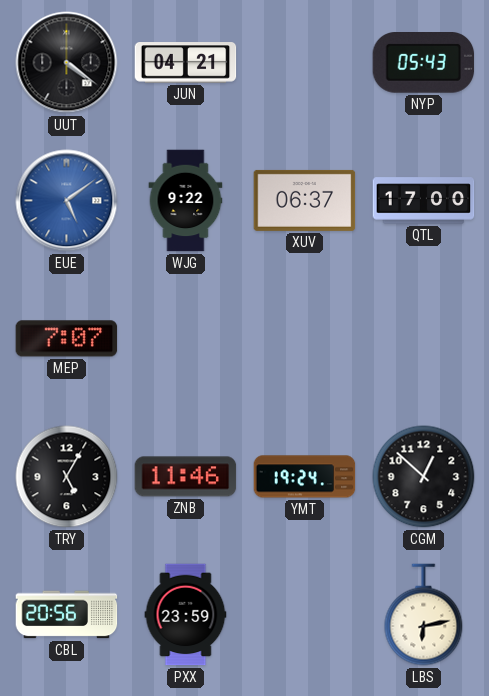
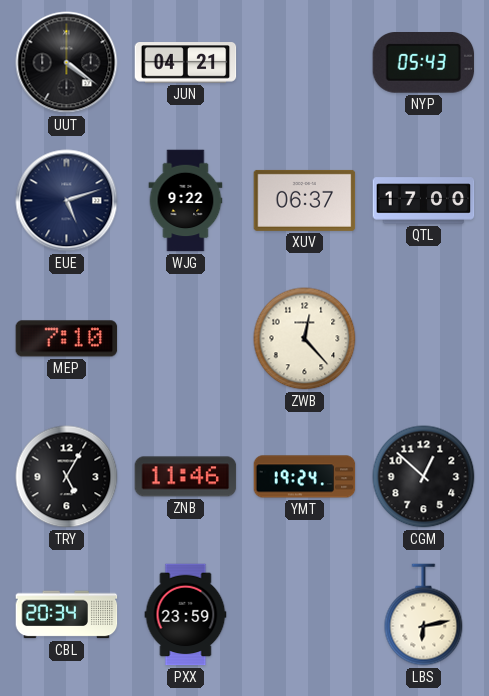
EUE: 5:09 -> 5:12 (67, 201)
EUE dial: blue -> navy (67, 201)
MEP: 7:07 -> 7:10 (67, 339)
ZWB: none -> 12:23 (305, 339)
CBL: 20:56 -> 20:34 (67, 615)
